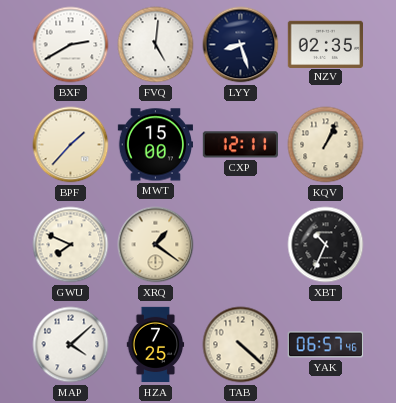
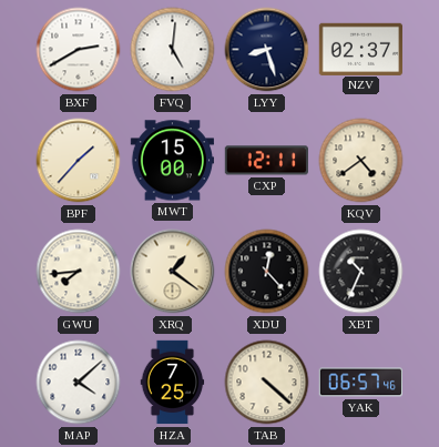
NZV: 02:35 -> 02:37 (360, 49)
KQV: 1:04 -> 4:39 (361, 161)
GWU: 7:49 -> 7:44 (79, 272)
XDU: none -> 12:23 (267, 272)
